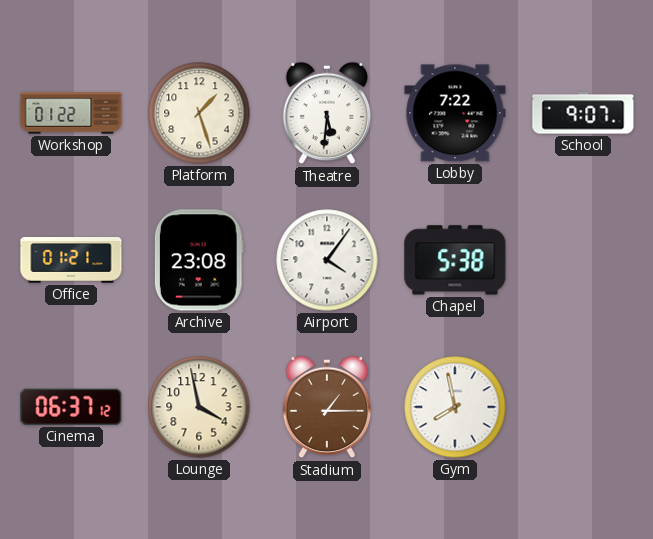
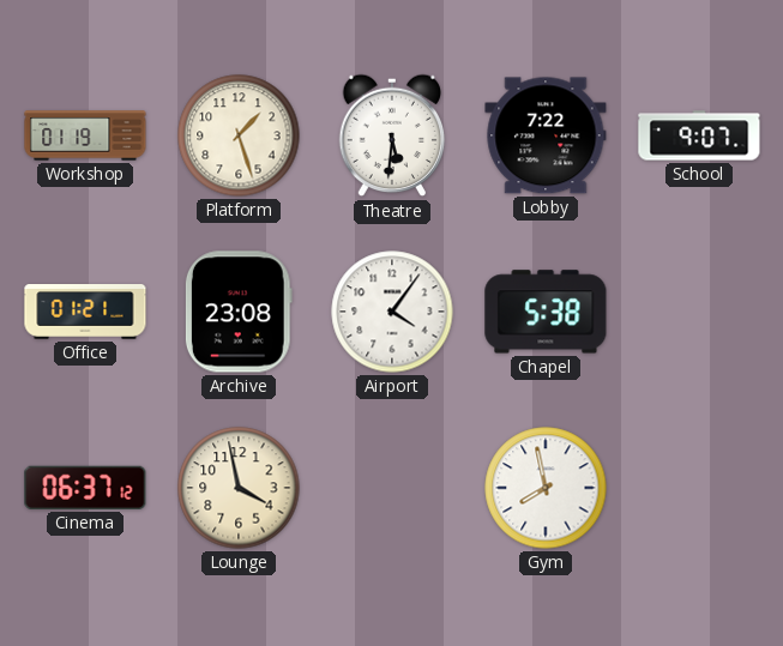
Workshop: 01:22 -> 01:19 (85, 135)
Stadium: 1:15 -> none (327, 407)
